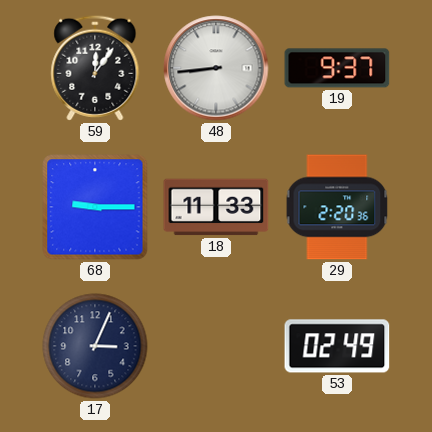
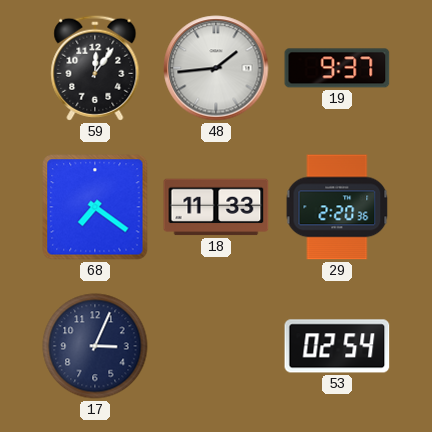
48: 8:44 -> 1:44 (216, 68)
68: 9:15 -> 7:21 (95, 207)
53: 02:49 -> 02:54 (337, 346)
